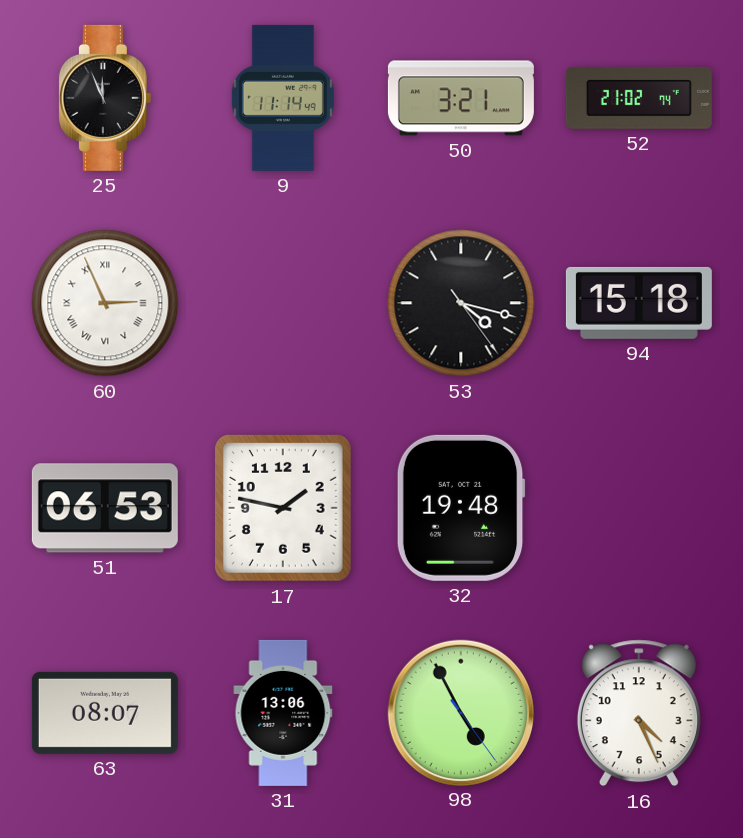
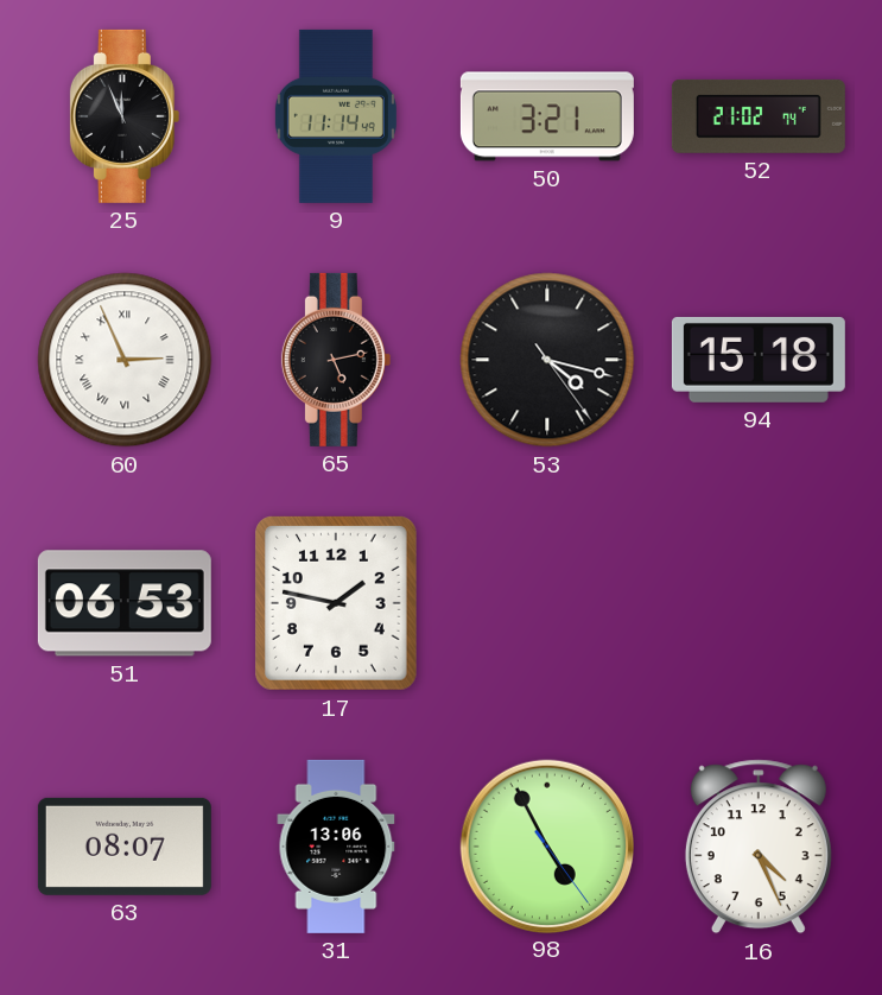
65: none -> 5:13 (336, 360)
32: 19:48 -> none (461, 508)
